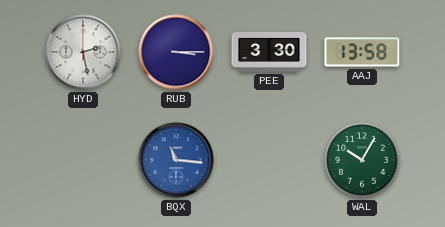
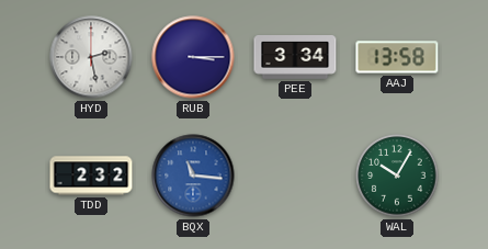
PEE: 3:30 -> 3:34 (295, 58)
TDD: none -> 2:32 (91, 176)
